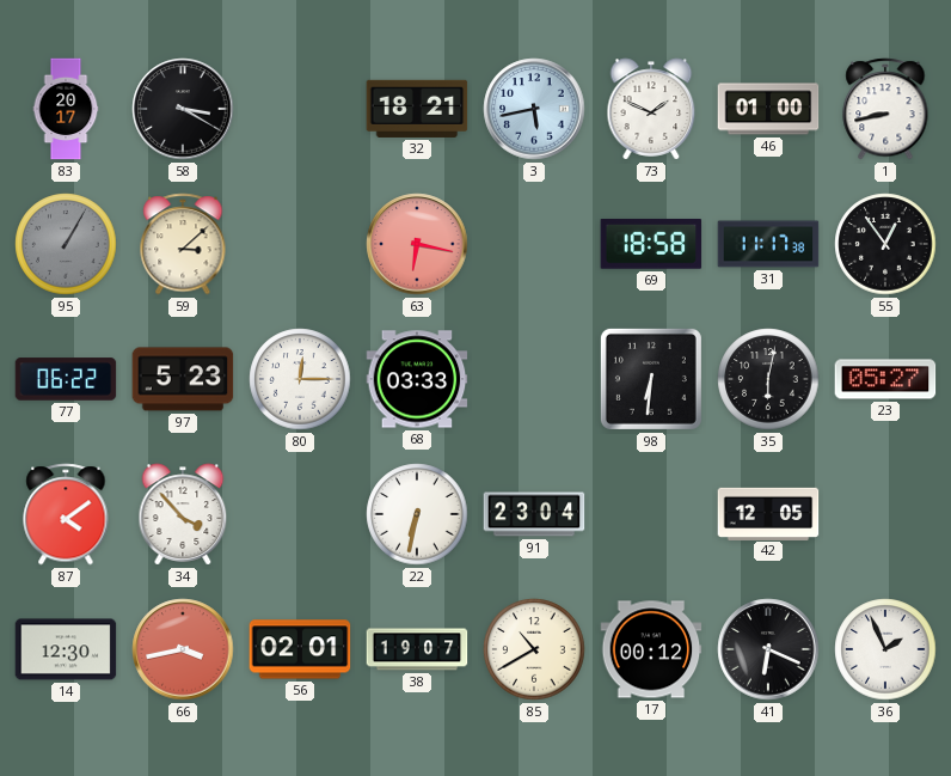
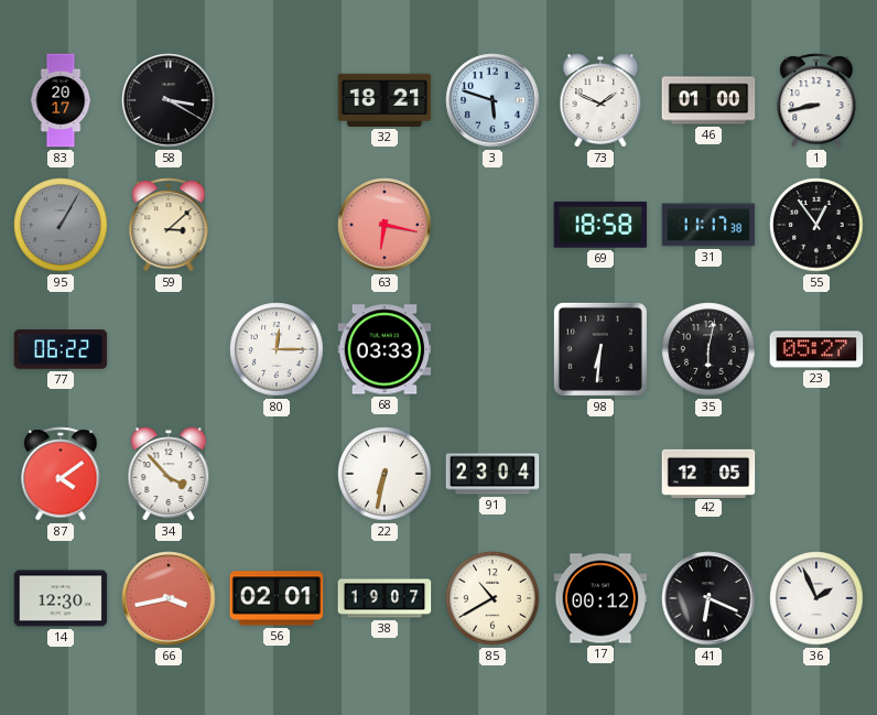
3: 5:43 -> 5:48 (492, 100)
97: 5:23 -> none (183, 379)
